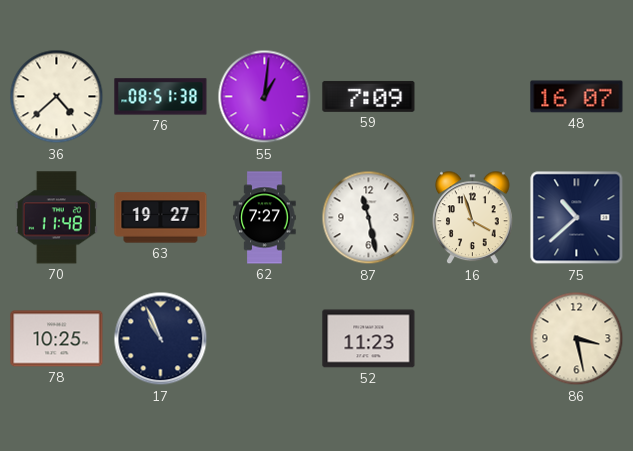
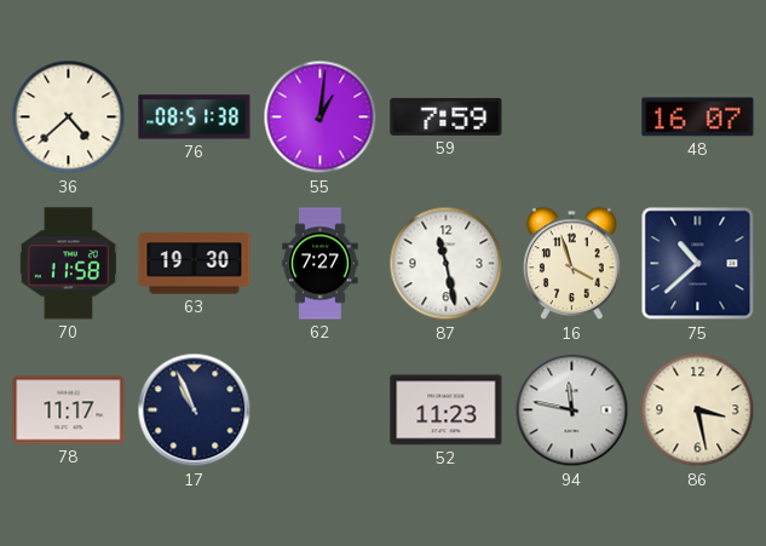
59: 7:09 -> 7:59 (447, 116)
70: 11:48 -> 11:58 (68, 264)
63: 19:27 -> 19:30 (195, 264)
78: 10:25 -> 11:17 (69, 410)
94: none -> 11:47 (572, 410)
